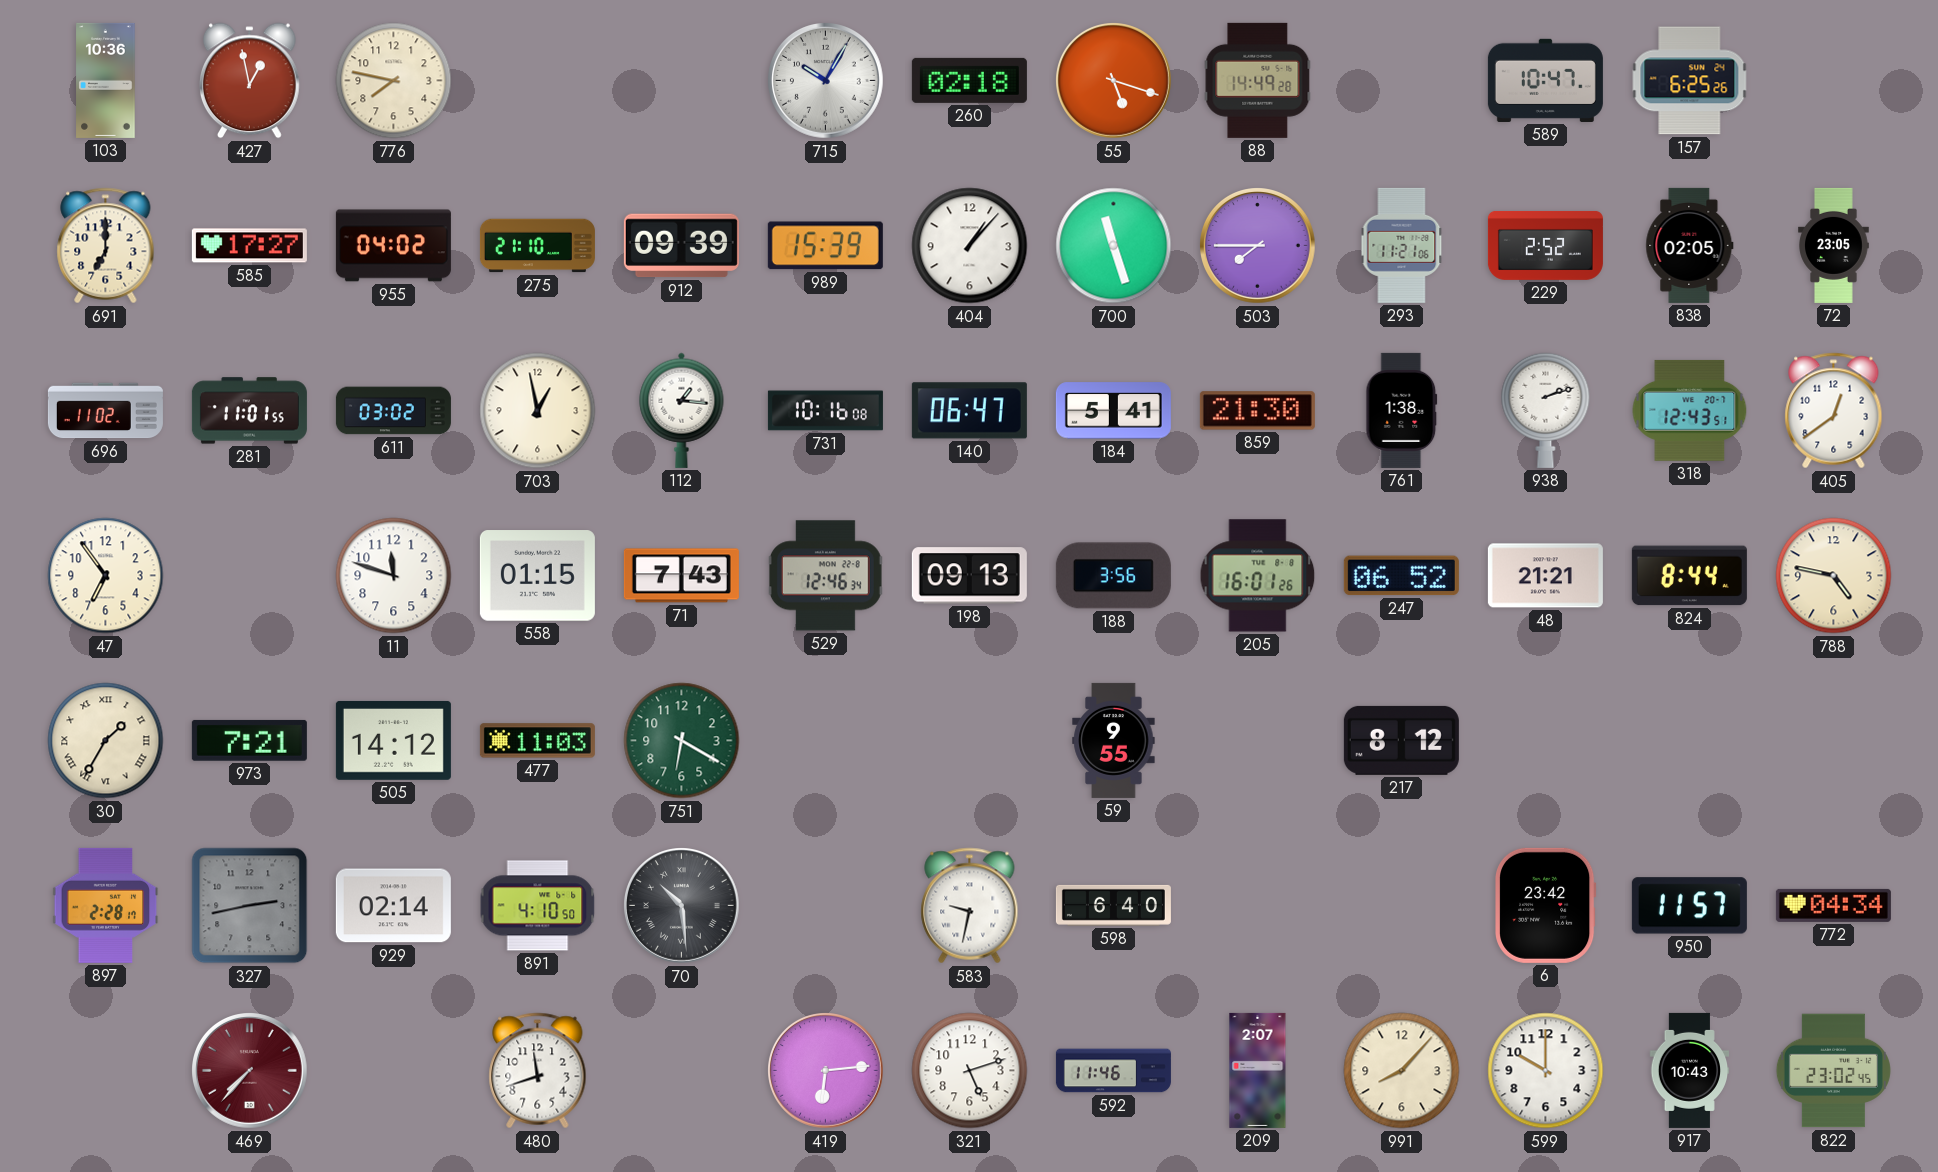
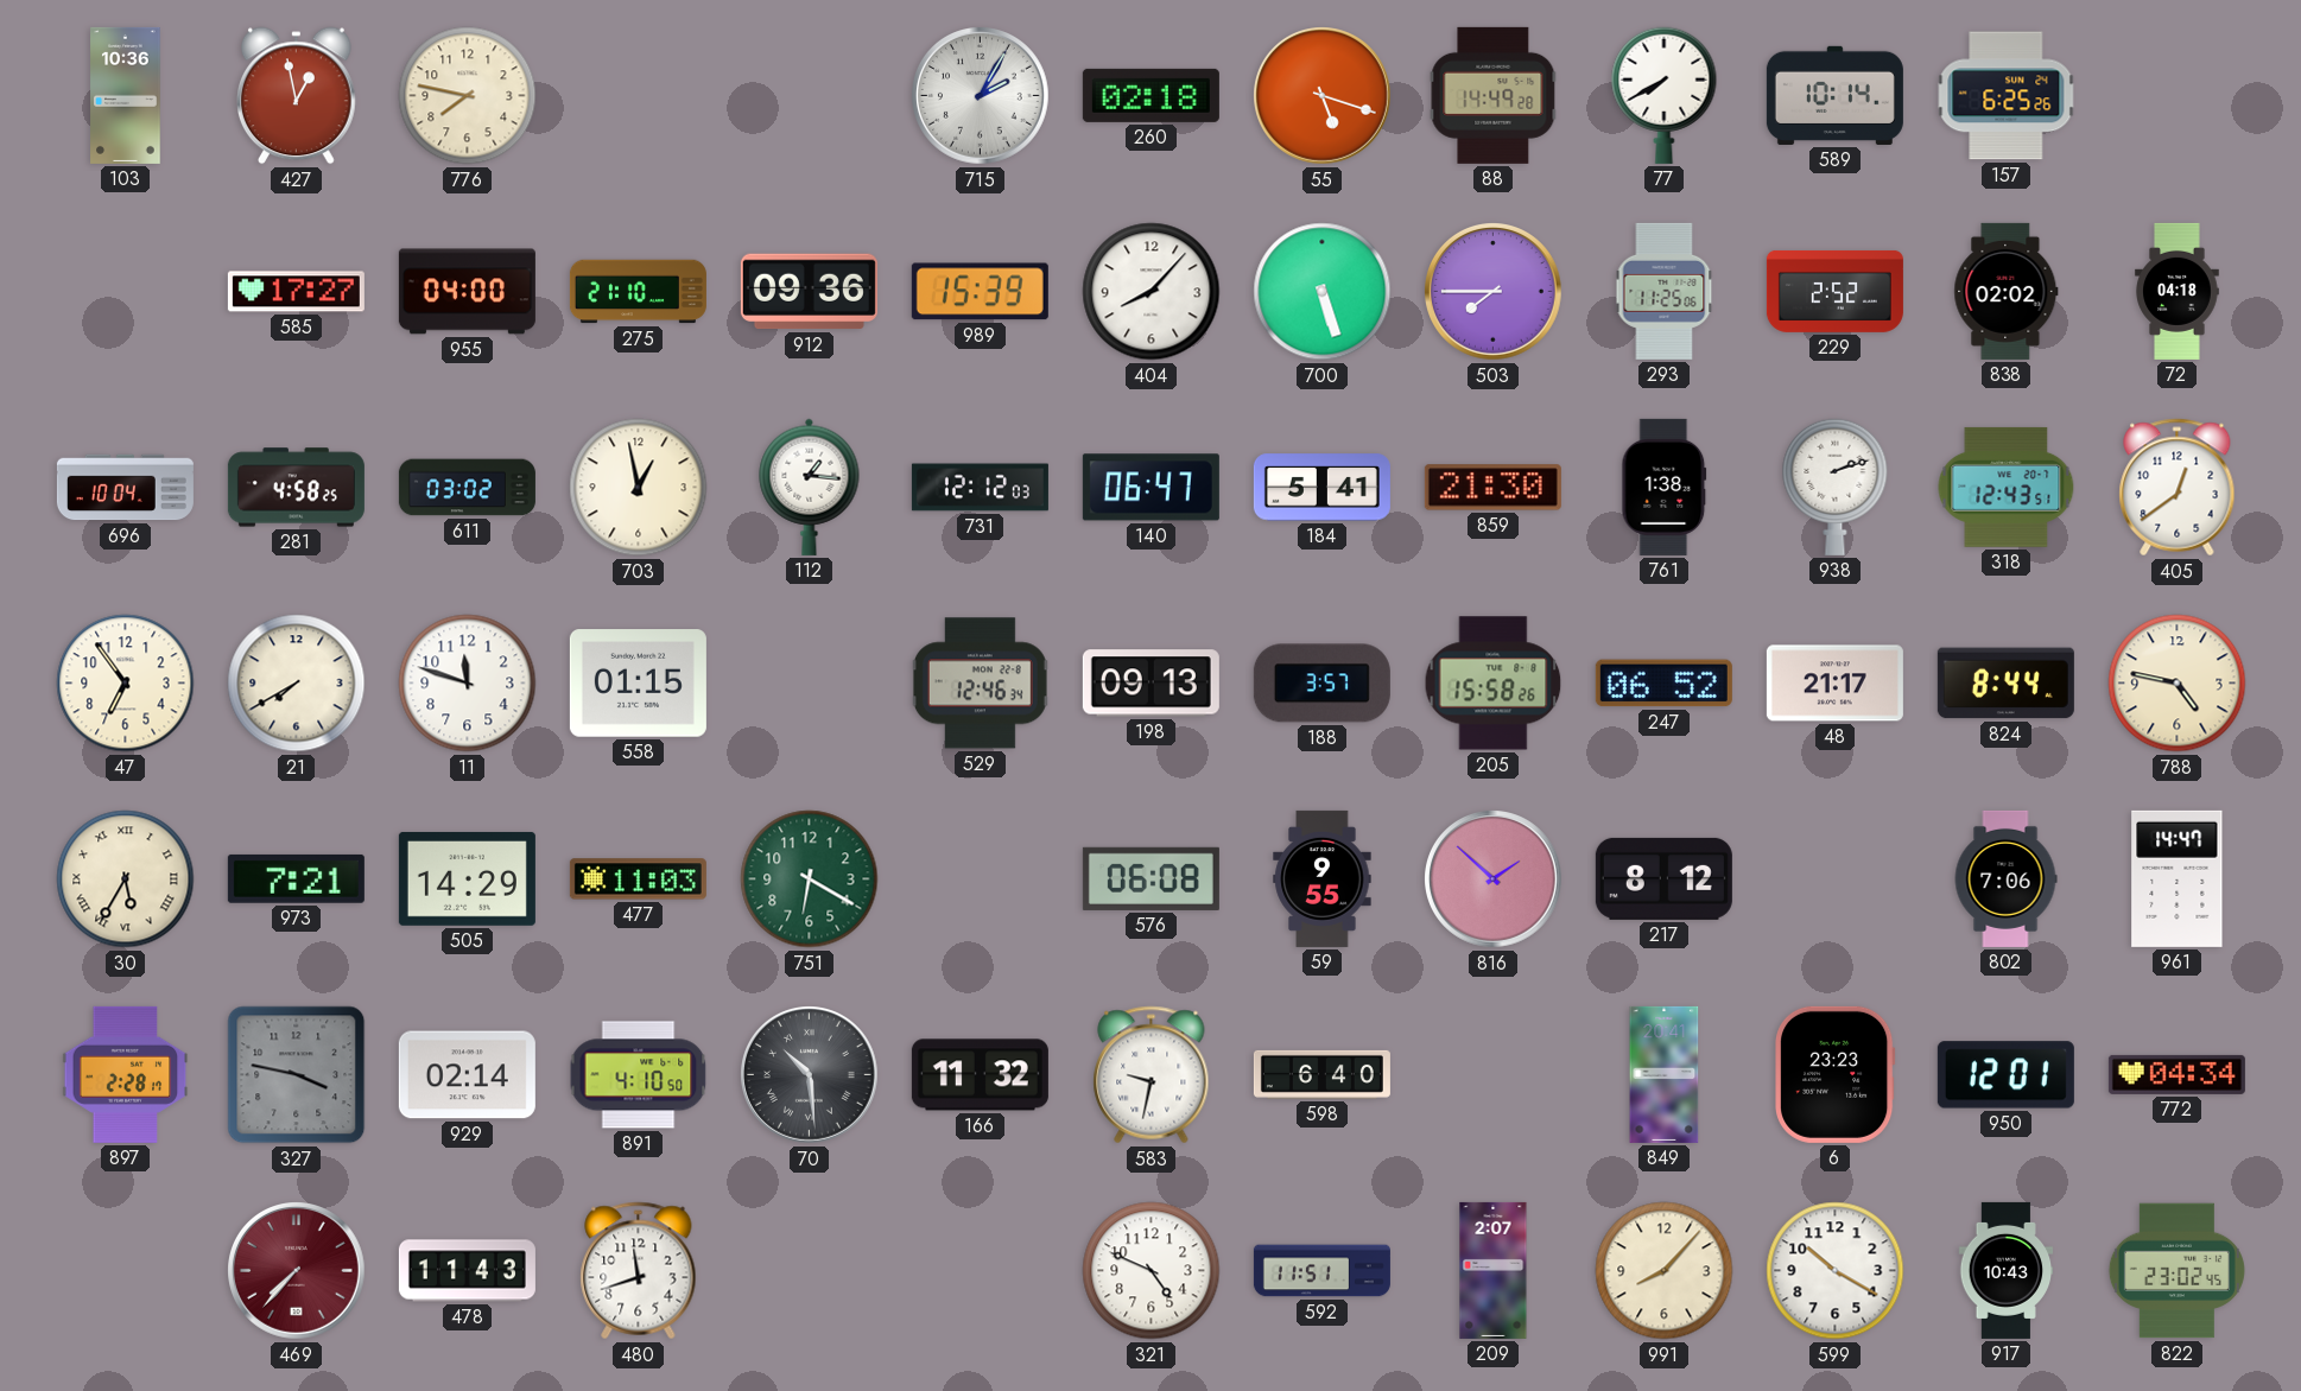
715: 10:05 -> 2:05 (981, 96)
77: none -> 7:40 (1665, 95)
589: 10:47 -> 10:14 (1834, 95)
691: 7:00 -> none (106, 246)
955: 04:02 -> 04:00 (467, 292)
912: 09:39 -> 09:36 (809, 292)
404: 1:07 -> 8:07 (1152, 292)
700: 11:27 -> 5:27 (1323, 292)
293: 11:21 -> 11:25 (1665, 291)
838: 02:05 -> 02:02 (2007, 291)
72: 23:05 -> 04:18 (2178, 291)
696: 11:02 -> 10:04 (125, 488)
281: 11:01 -> 4:58 (296, 488)
731: 10:16 -> 12:12 (980, 488)
21: none -> 7:40 (297, 684)
71: 7:43 -> none (681, 576)
188: 3:56 -> 3:57 (1321, 684)
205: 16:01 -> 15:58 (1494, 684)
48: 21:21 -> 21:17 (1834, 684)
30: 1:35 -> 5:35 (126, 879)
505: 14:12 -> 14:29 (467, 879)
576: none -> 06:08 (1150, 878)
816: none -> 1:52 (1494, 879)
802: none -> 7:06 (2005, 878)
961: none -> 14:47 (2178, 878)
327: 2:43 -> 3:47 (297, 1075)
166: none -> 11:32 (980, 1075)
849: none -> 20:41 (1665, 1074)
6: 23:42 -> 23:23 (1836, 1074)
950: 11:57 -> 12:01 (2005, 1075)
478: none -> 11:43 (467, 1271)
419: 6:14 -> none (826, 1071)
321: 5:12 -> 4:49 (1152, 1271)
592: 11:46 -> 11:51 (1321, 1271)
599: 10:00 -> 10:20 (1836, 1271)
